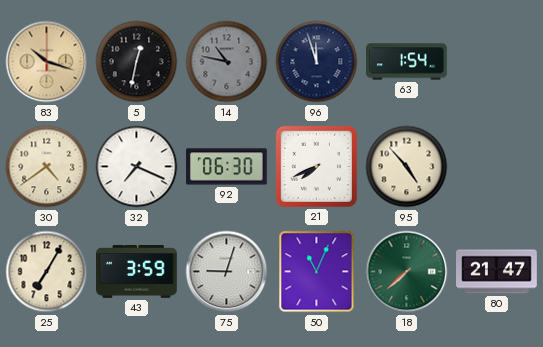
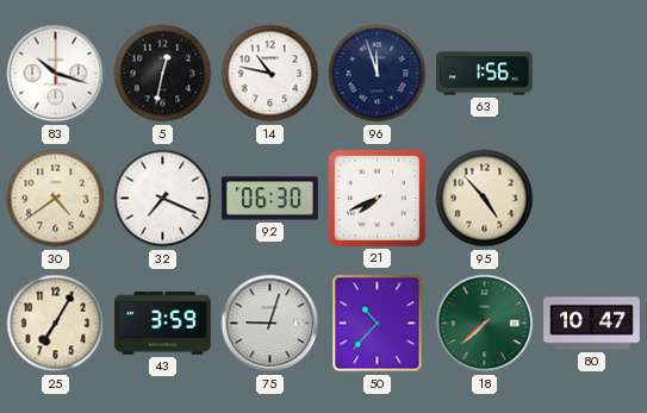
83 dial: champagne -> white (56, 74)
14 dial: grey -> white (270, 74)
63: 1:54 -> 1:56 (485, 74)
50: 11:04 -> 10:37 (378, 324)
80: 21:47 -> 10:47 (592, 324)
